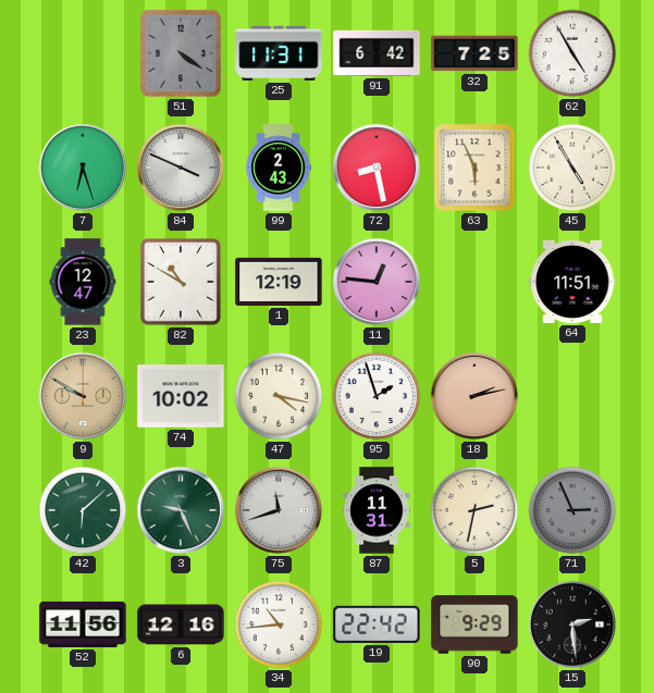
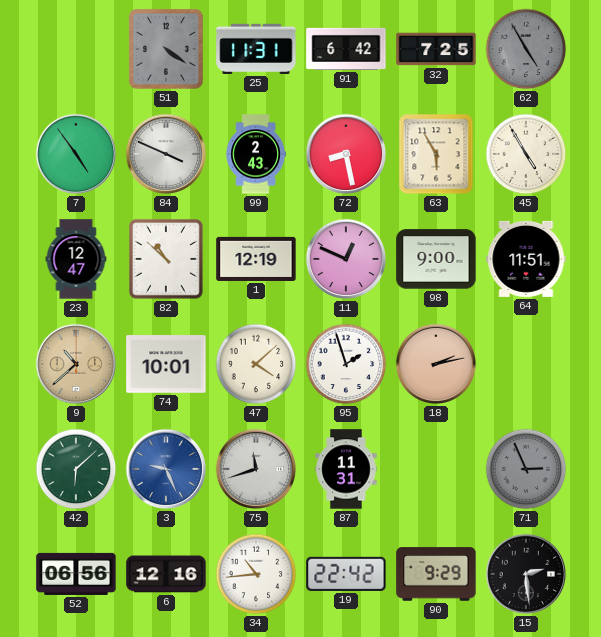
62 dial: white -> grey (526, 49)
7: 6:27 -> 4:54 (76, 154)
63: 5:56 -> 5:55 (436, 154)
82: 10:50 -> 10:52 (166, 259)
11: 12:46 -> 12:49 (346, 259)
98: none -> 9:00 (436, 259)
9: 9:50 -> 10:38 (76, 364)
74: 10:02 -> 10:01 (166, 364)
47: 4:17 -> 4:08 (256, 364)
3 dial: green -> blue (166, 469)
5: 2:32 -> none (474, 510)
52: 11:56 -> 06:56 (76, 574)
